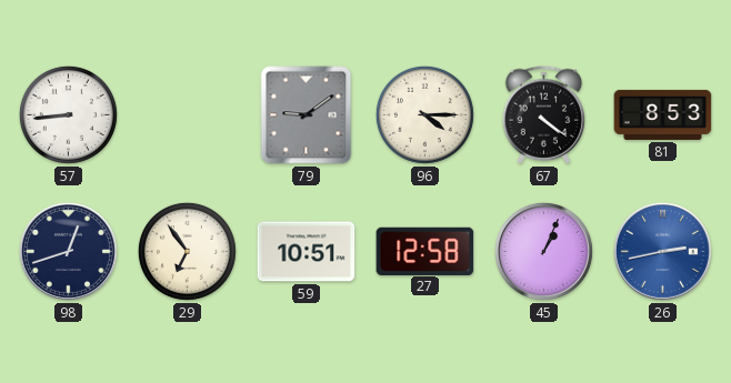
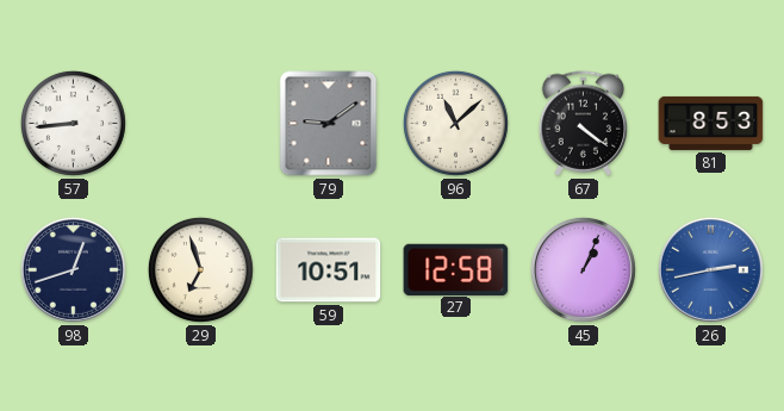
96: 4:15 -> 11:08 (455, 123)
29: 6:54 -> 6:57 (200, 269)
